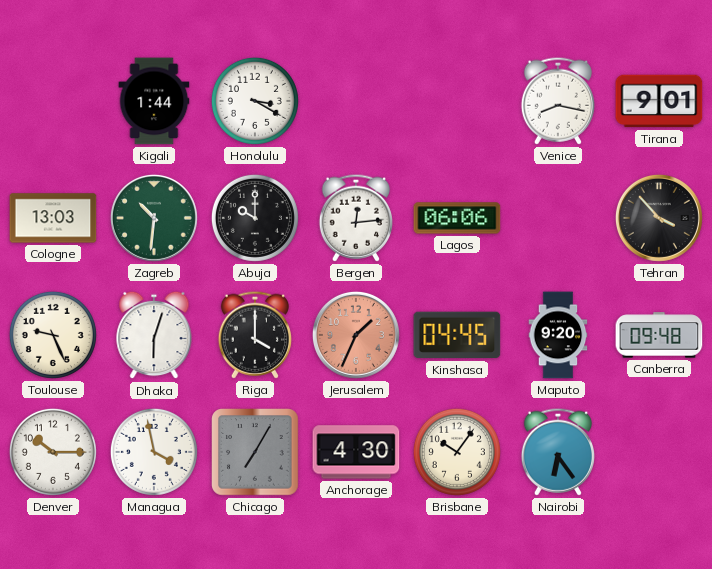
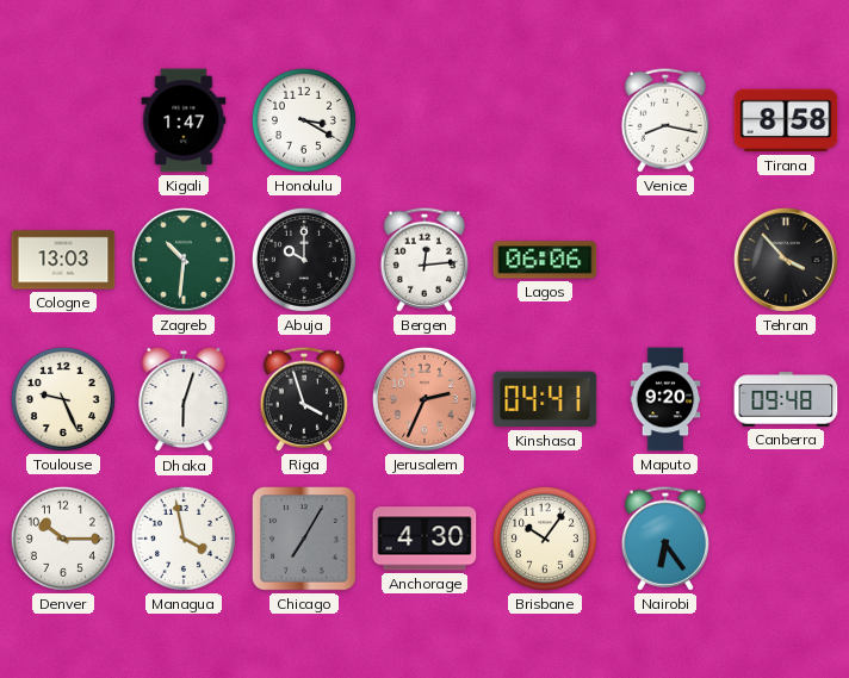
Kigali: 1:44 -> 1:47 (184, 120)
Tirana: 9:01 -> 8:58 (786, 120)
Riga: 4:00 -> 3:57 (303, 399)
Jerusalem: 1:34 -> 2:34 (424, 399)
Kinshasa: 04:45 -> 04:41 (545, 399)
